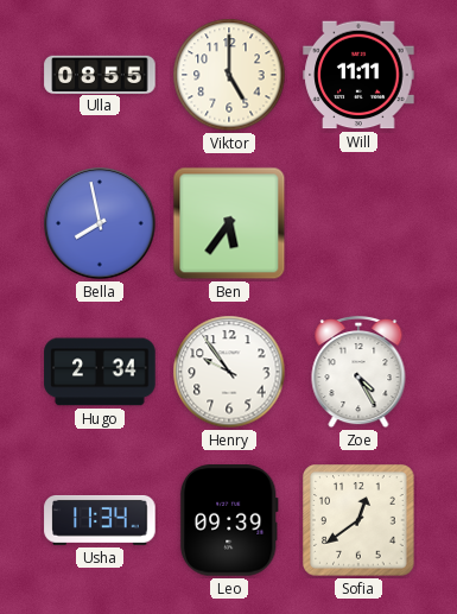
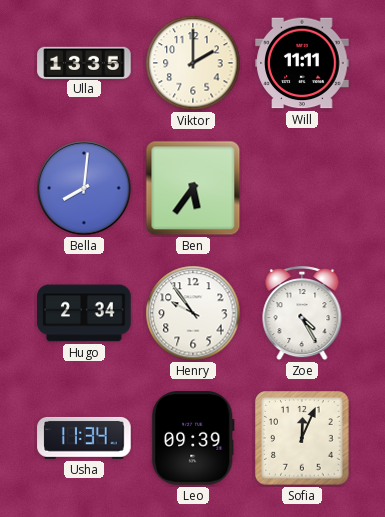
Ulla: 08:55 -> 13:35 (84, 62)
Viktor: 5:00 -> 2:00 (193, 63)
Bella: 7:58 -> 8:01 (84, 188)
Sofia: 12:39 -> 12:04 (302, 438)
